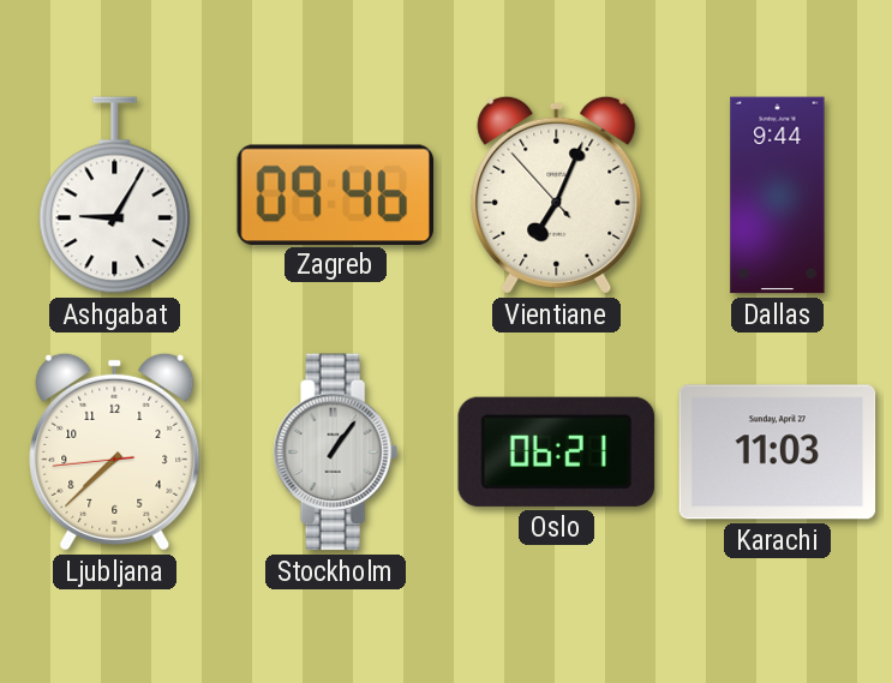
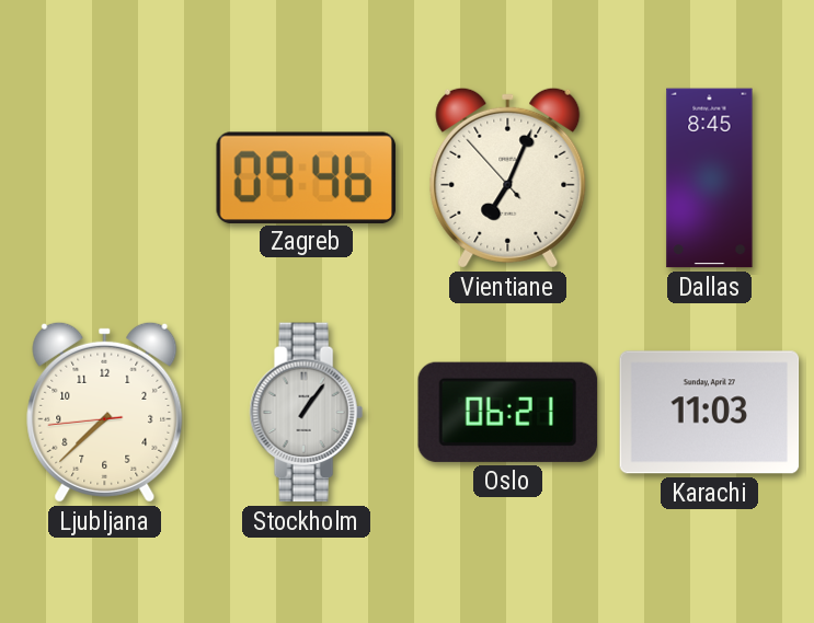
Ashgabat: 9:05 -> none (115, 196)
Dallas: 9:44 -> 8:45 (710, 178)
